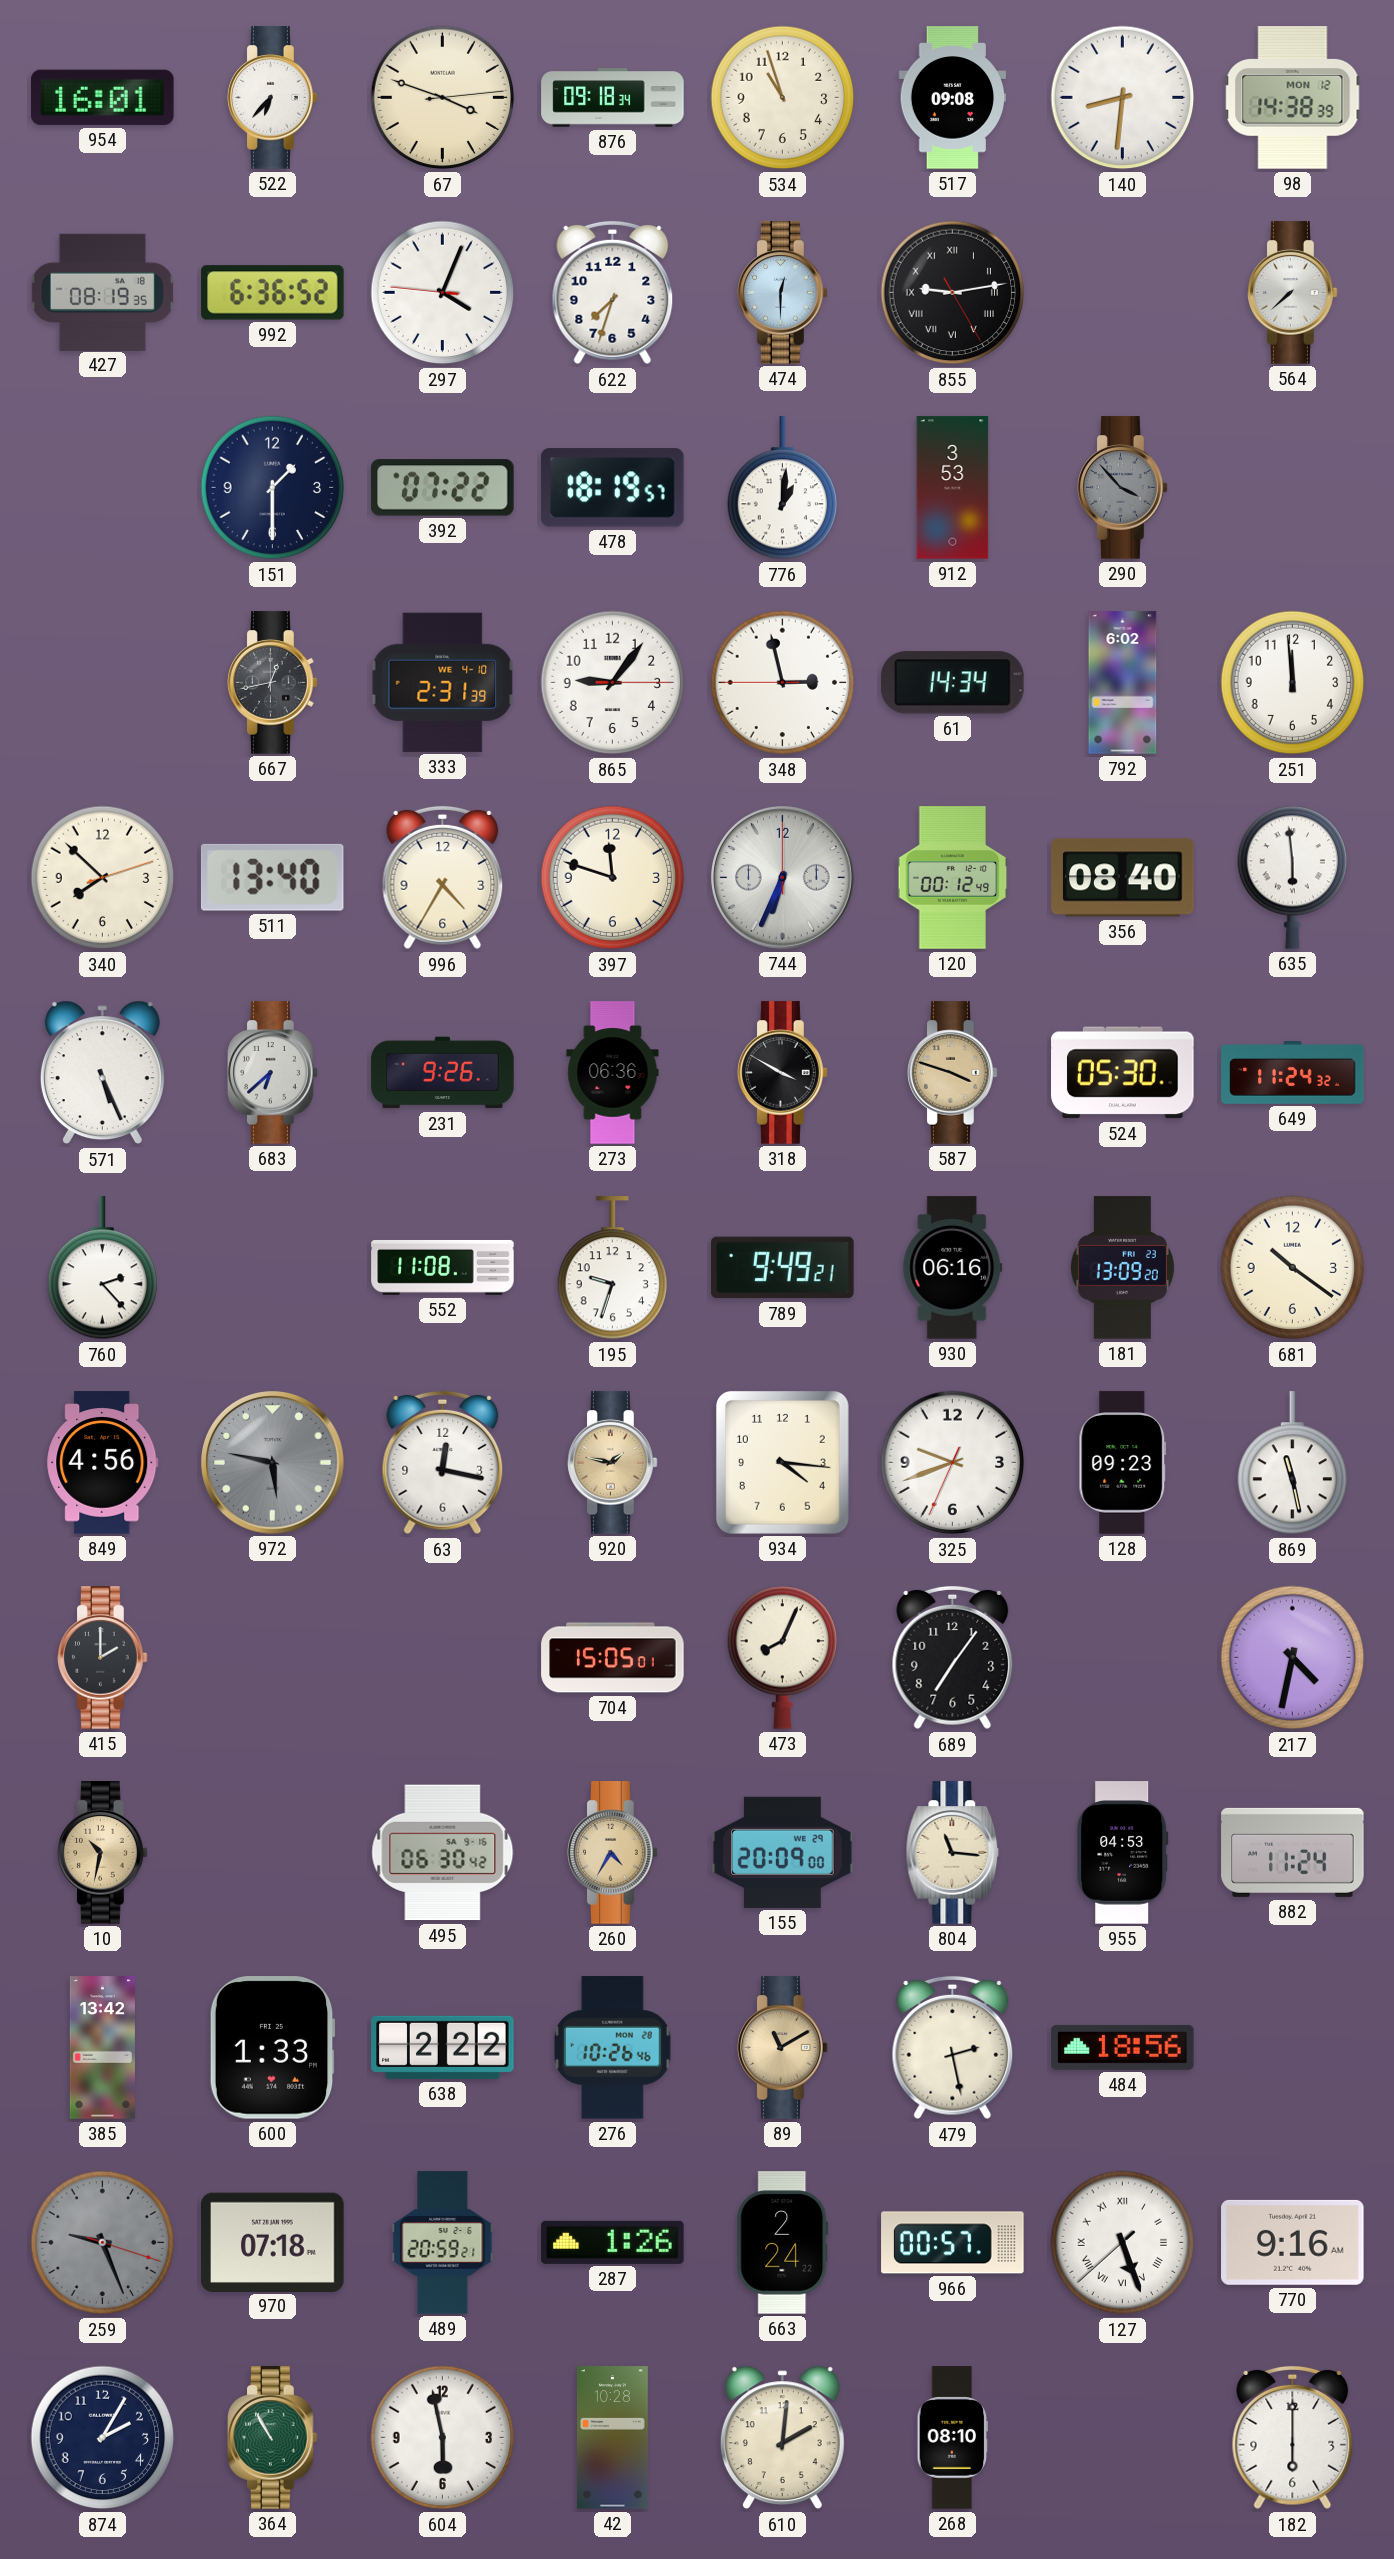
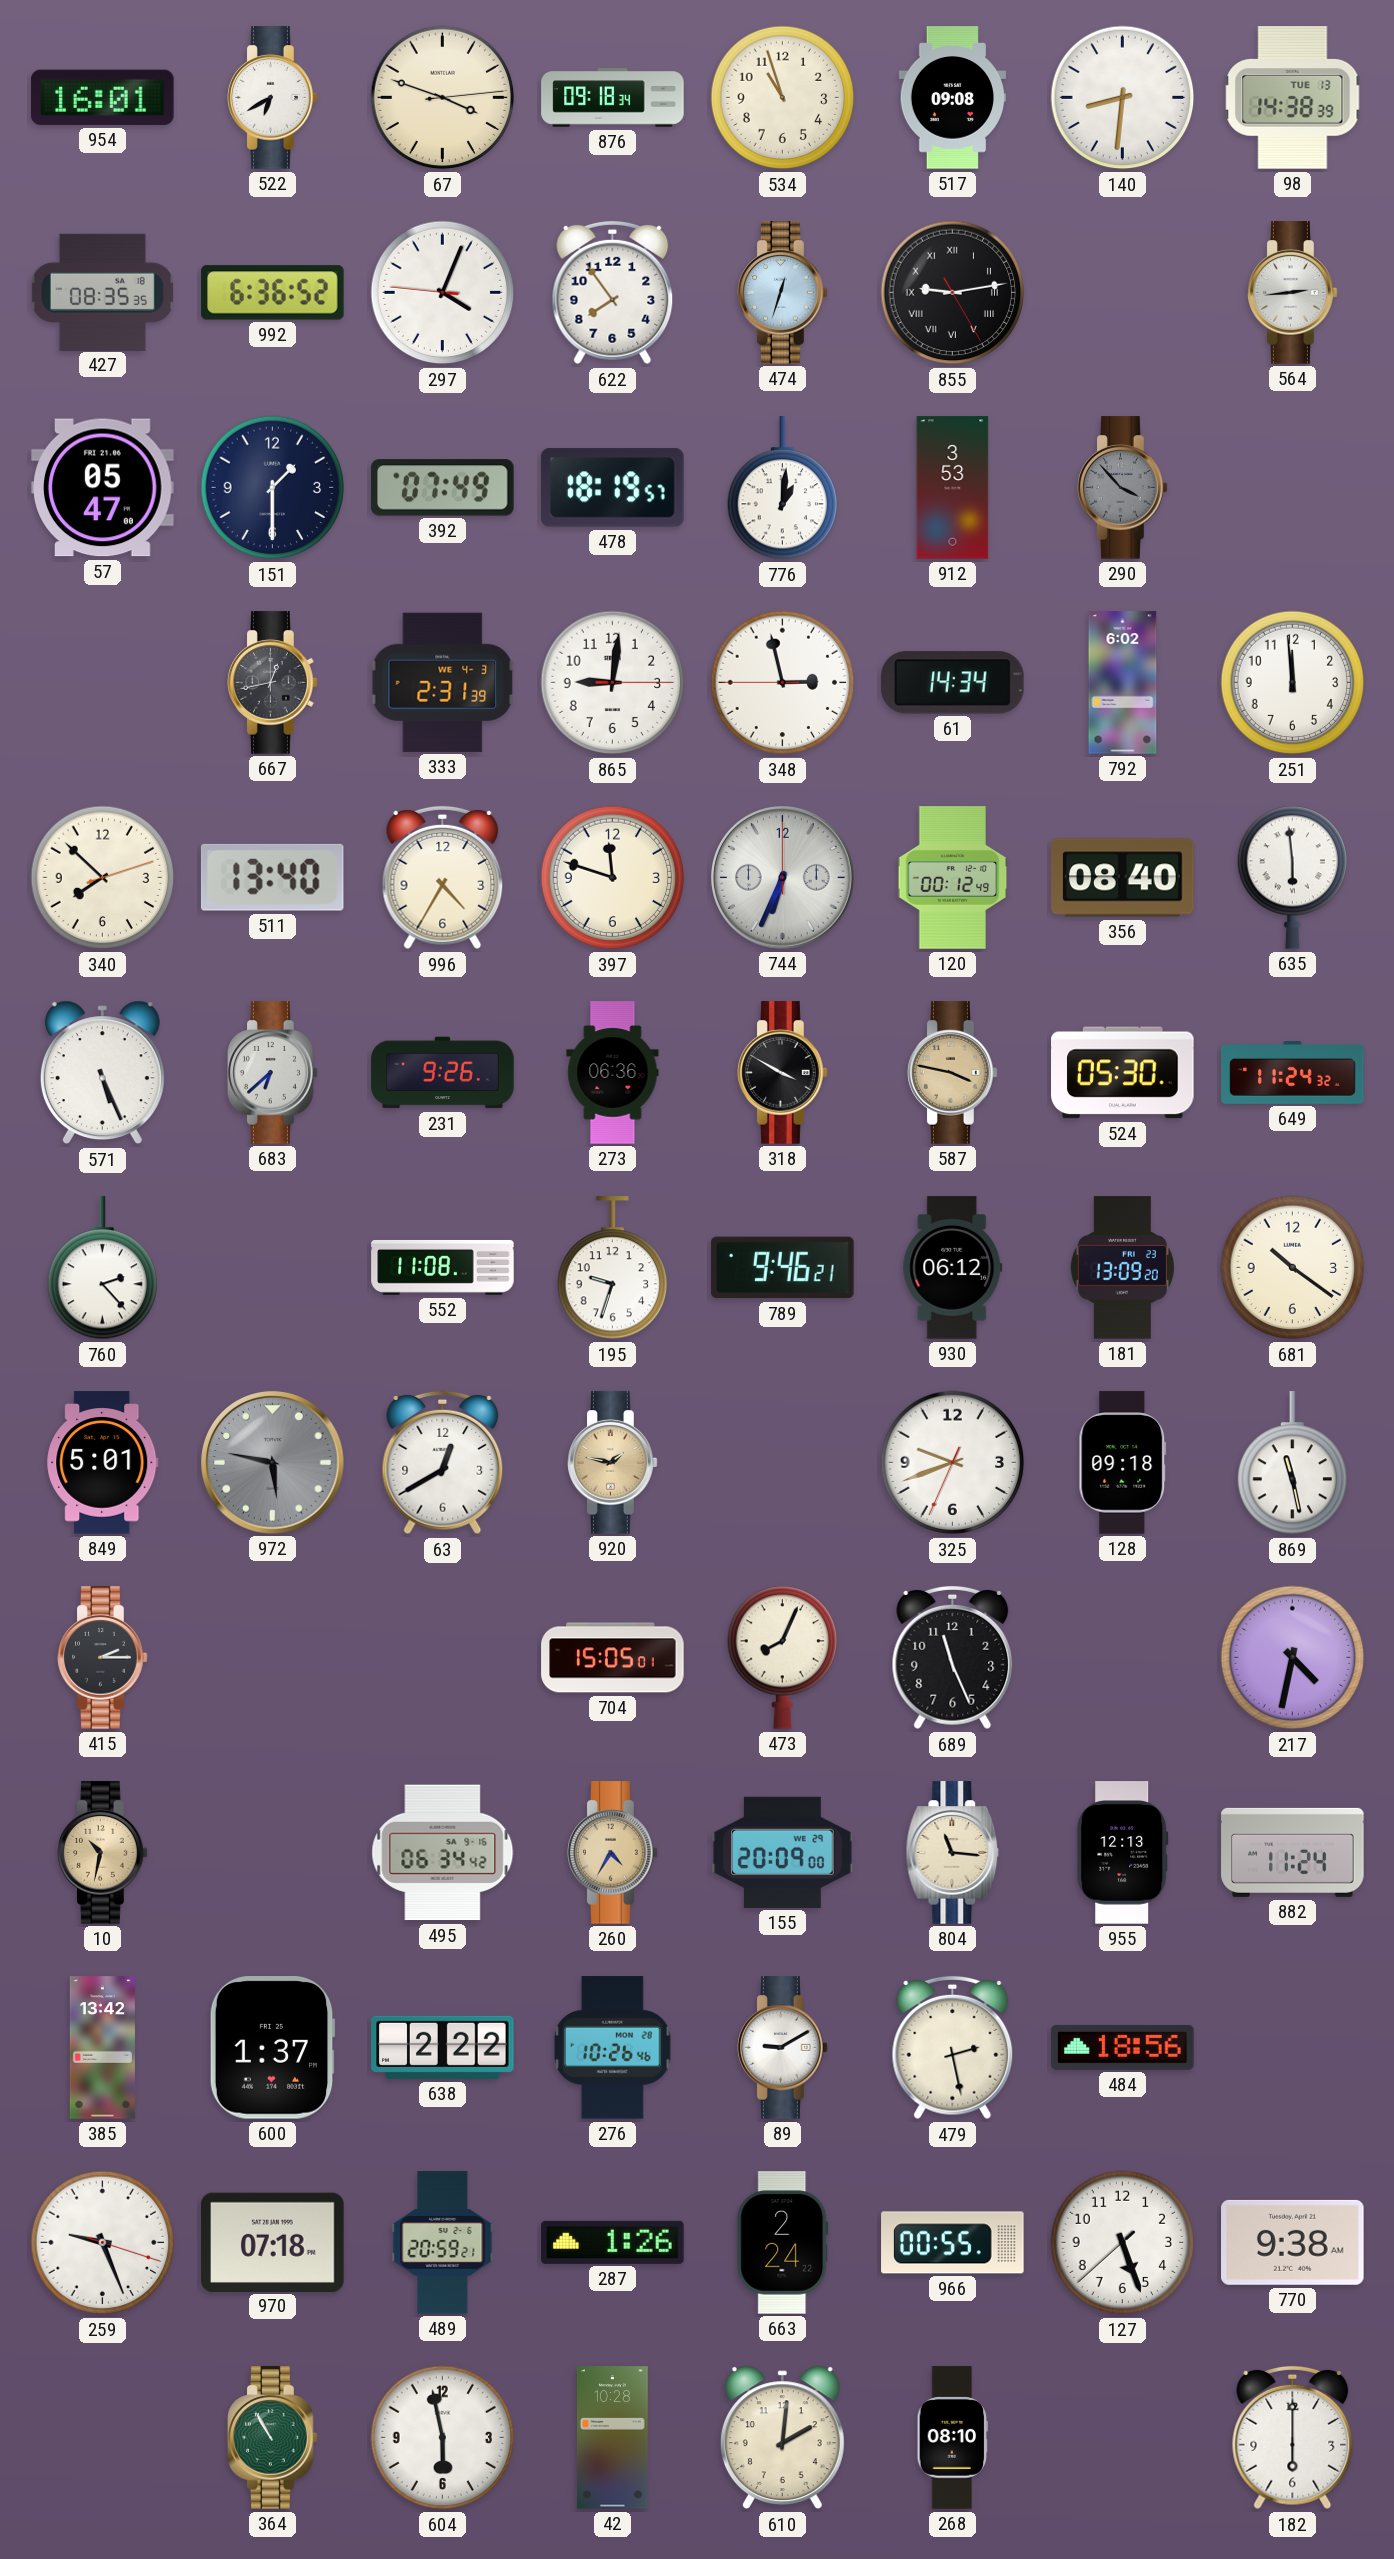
522: 6:37 -> 6:40 (273, 98)
98 date: MON 12 -> TUE 13 (1293, 98)
427: 08:19 -> 08:35 (102, 292)
622: 7:33 -> 7:54 (613, 293)
474: 12:30 -> 12:33 (783, 293)
564: 7:38 -> 2:44 (1293, 293)
57: none -> 05:47 (103, 488)
392: 07:22 -> 07:49 (443, 488)
333 date: WE 4-10 -> WE 4-3 (443, 682)
865: 9:06 -> 9:01 (613, 683)
587: 3:48 -> 3:47 (953, 1073)
789: 9:49 -> 9:46 (783, 1268)
930: 06:16 -> 06:12 (953, 1268)
849: 4:56 -> 5:01 (103, 1463)
63: 12:17 -> 12:40 (443, 1463)
934: 4:16 -> none (782, 1462)
128: 09:23 -> 09:18 (1123, 1463)
415: 2:00 -> 2:15 (103, 1658)
689: 7:06 -> 11:26 (953, 1658)
495: 06:30 -> 06:34 (443, 1853)
955: 04:53 -> 12:13 (1123, 1853)
600: 1:33 -> 1:37 (272, 2048)
89: 11:10 -> 9:10 (783, 2048)
89 dial: champagne -> white (783, 2048)
259 dial: grey -> white (103, 2243)
966: 00:57 -> 00:55 (953, 2243)
127 numerals: Roman -> Arabic (1123, 2243)
770: 9:16 -> 9:38 (1293, 2242)
874: 2:05 -> none (103, 2438)
